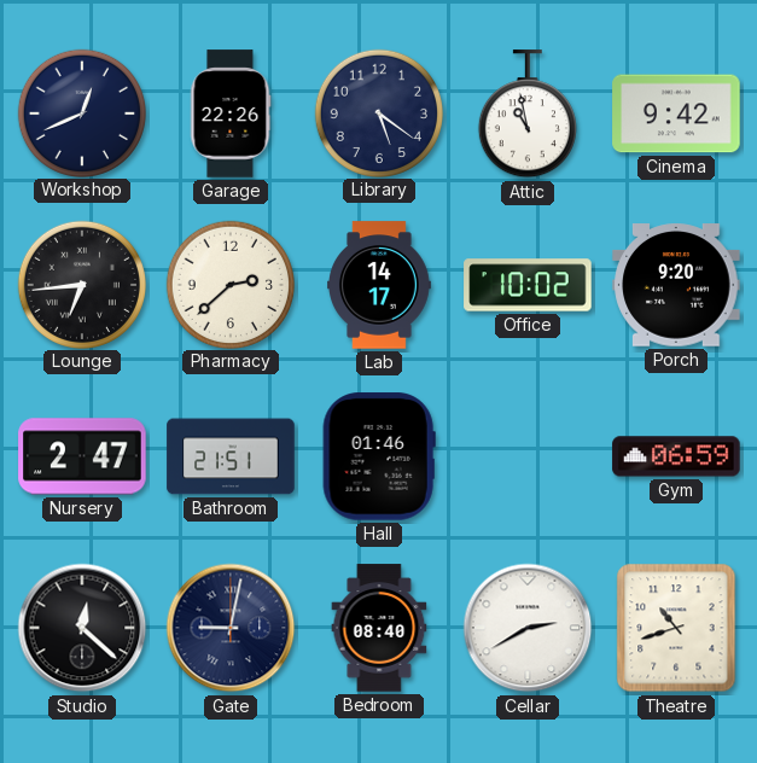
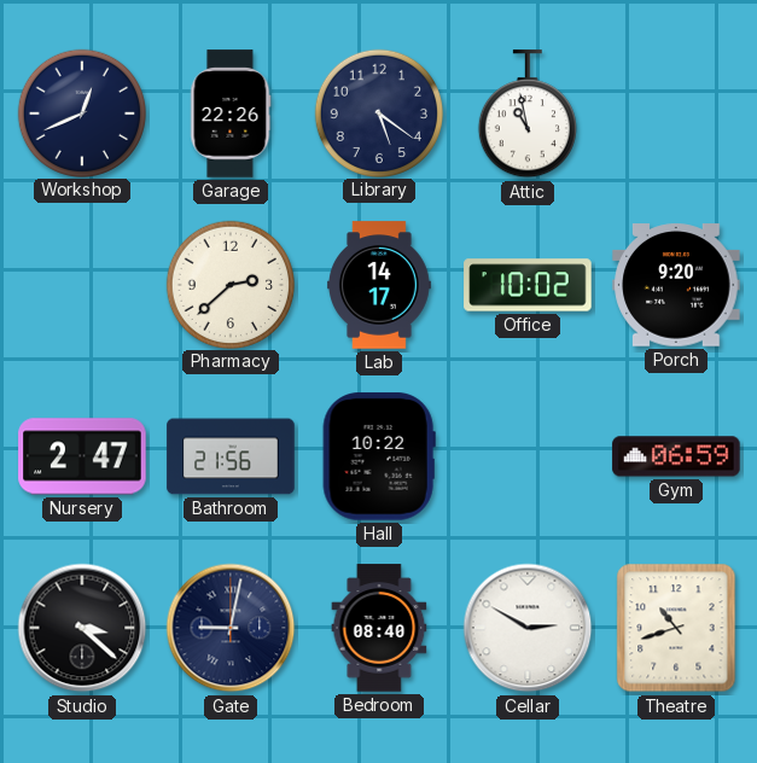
Cinema: 9:42 -> none (676, 113)
Lounge: 6:44 -> none (81, 284)
Bathroom: 21:51 -> 21:56 (231, 456)
Hall: 01:46 -> 10:22 (379, 456)
Studio: 12:22 -> 3:22 (82, 628)
Cellar: 2:40 -> 2:50 (528, 628)
